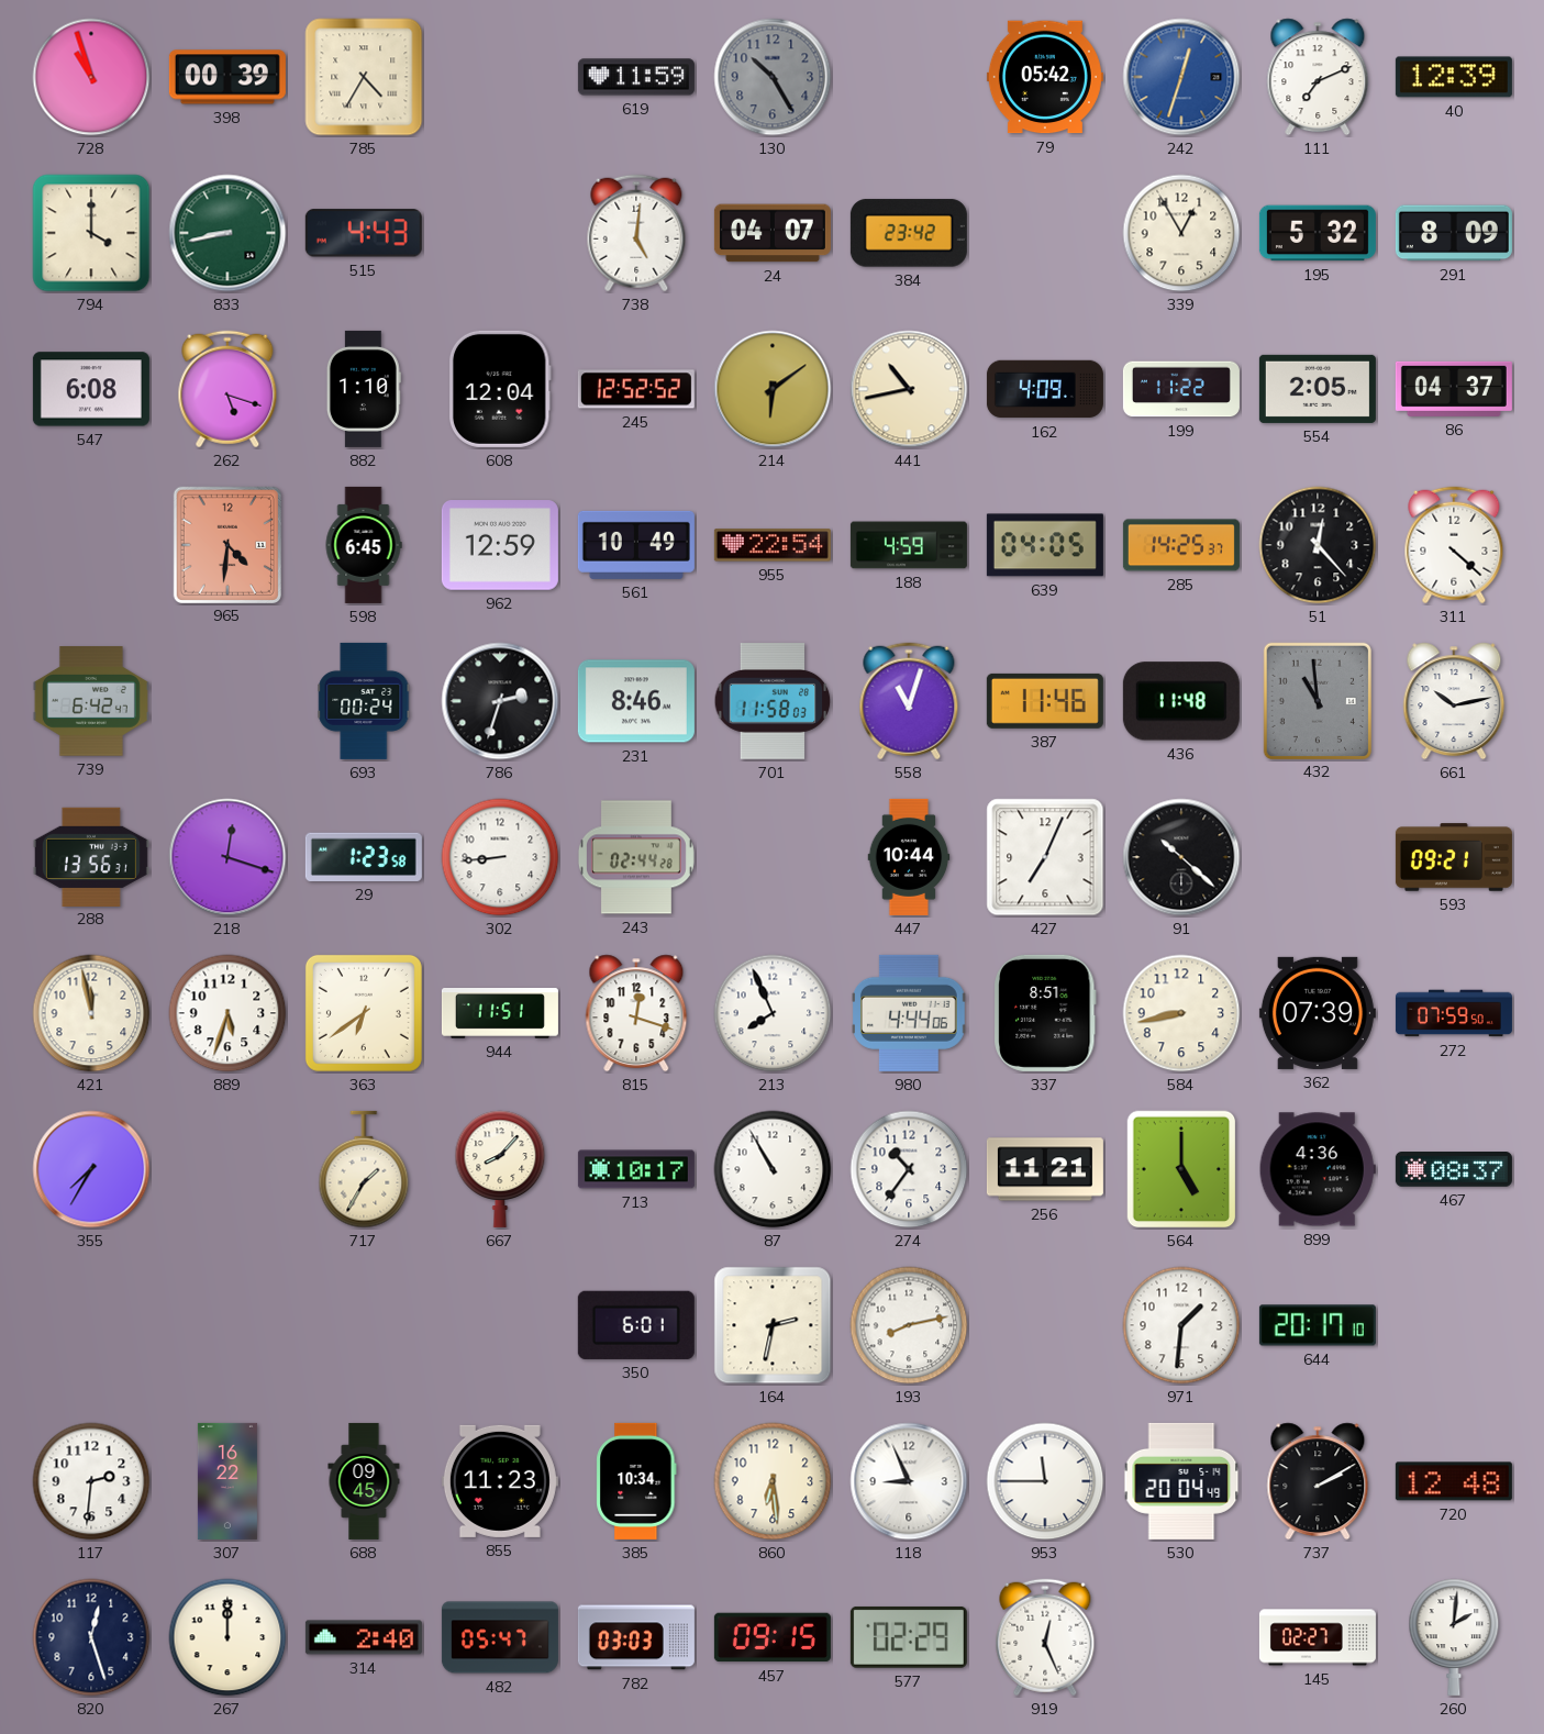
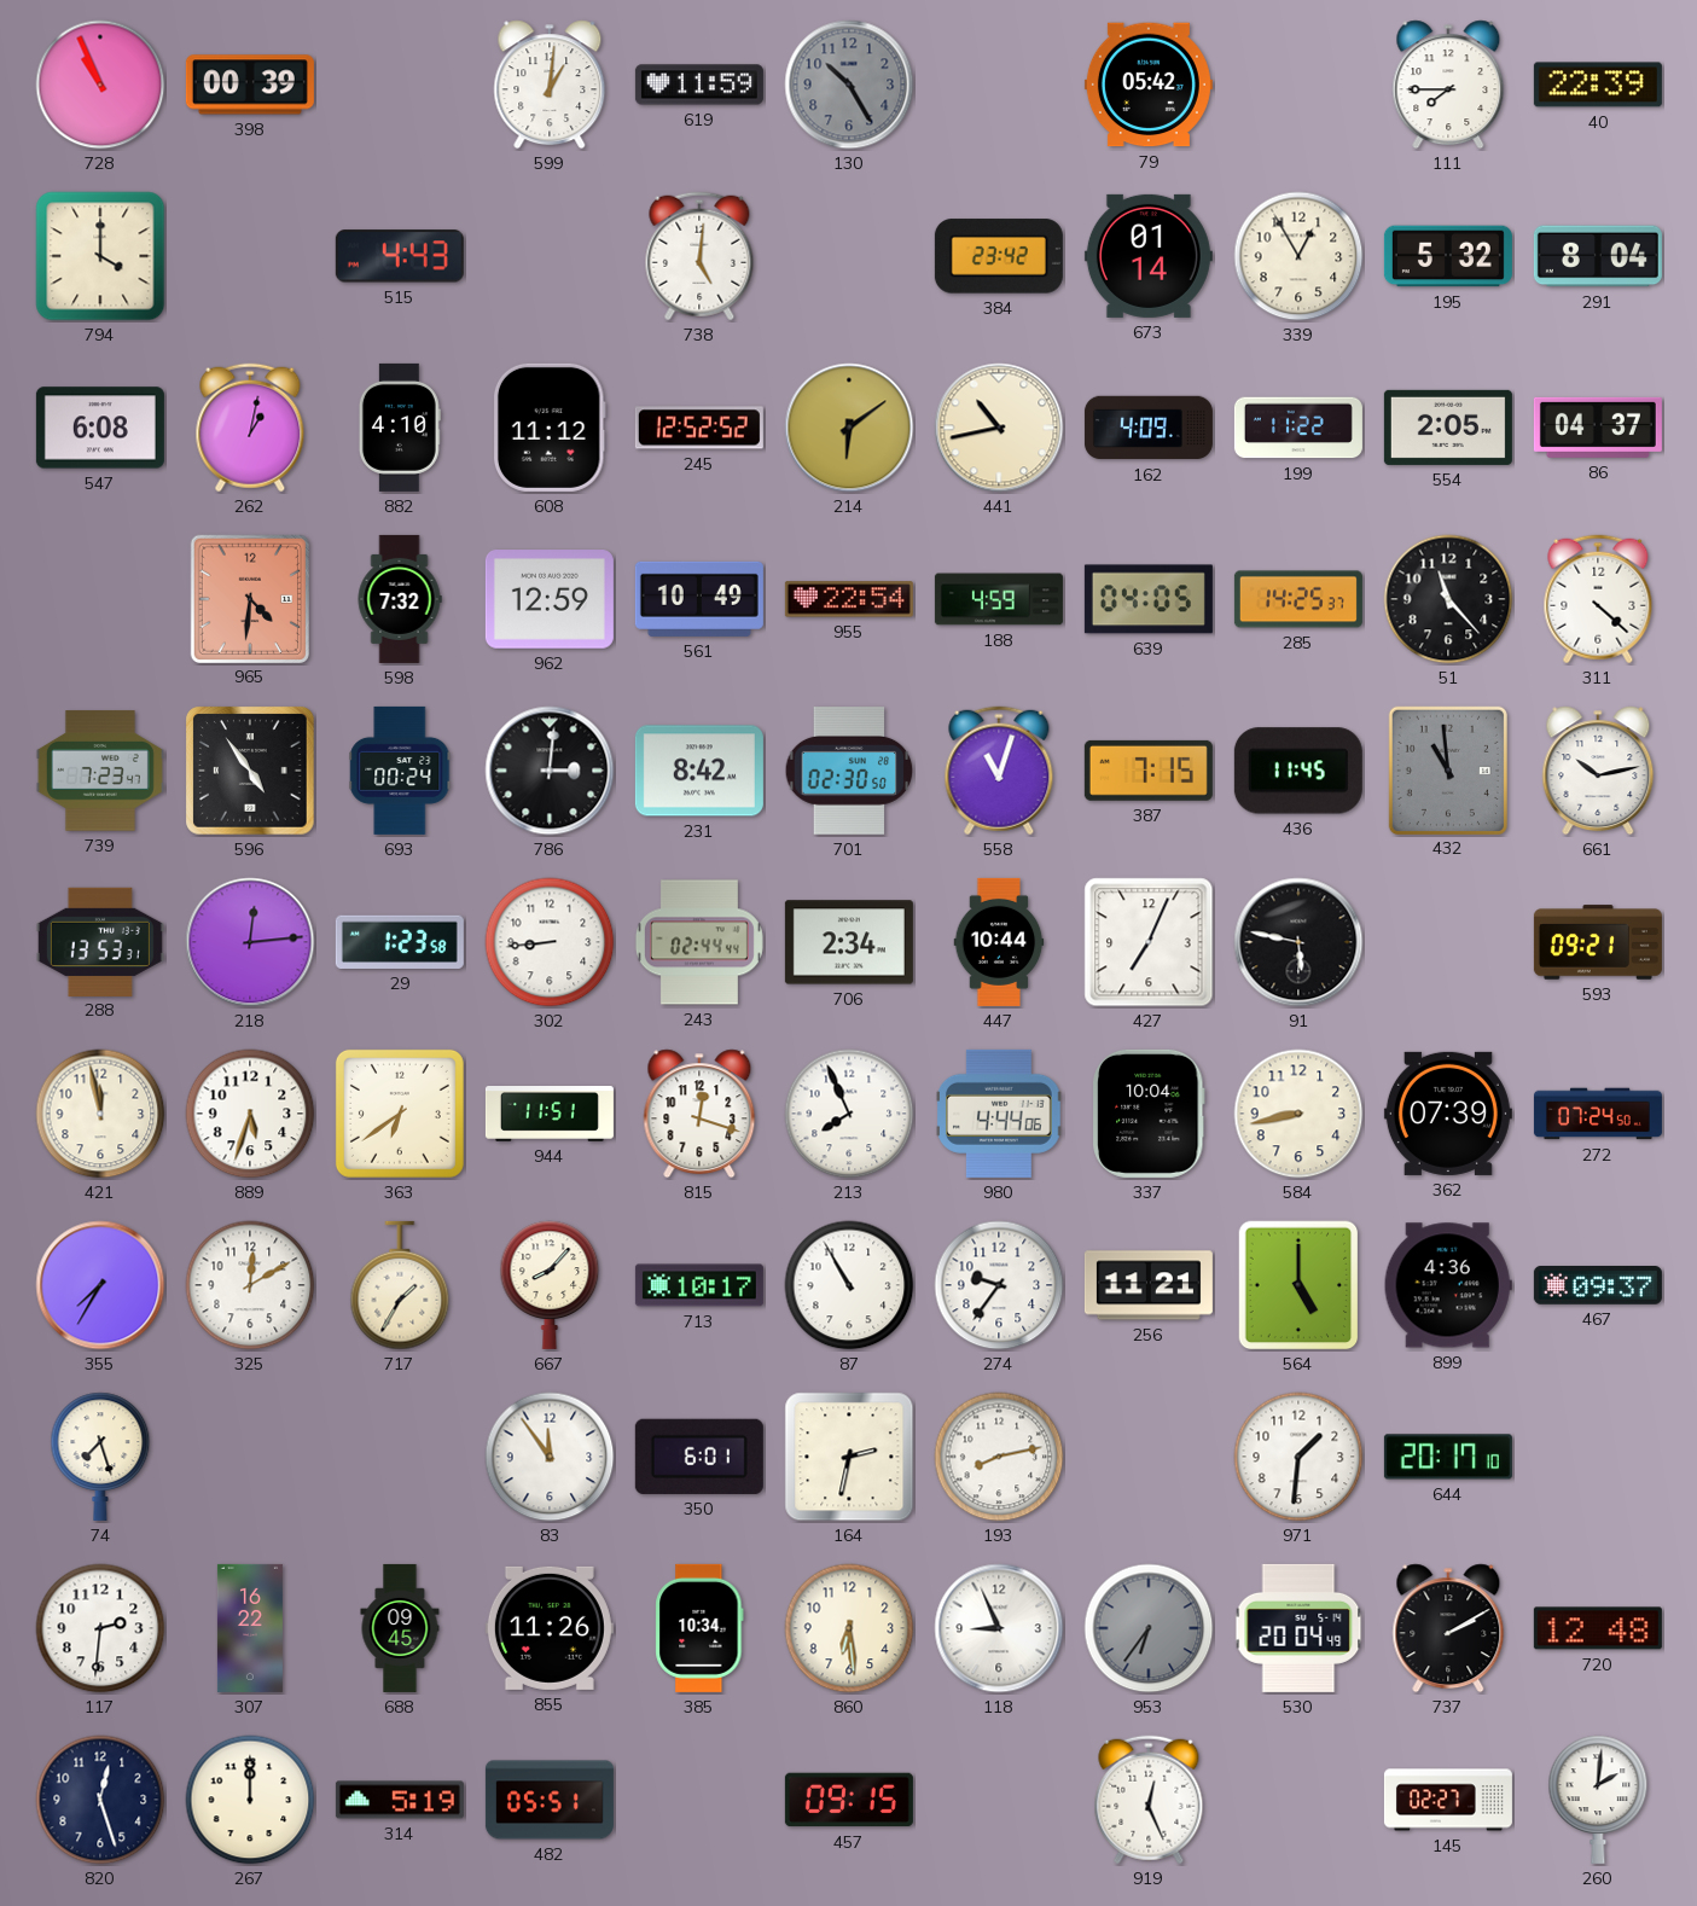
728: 10:57 -> 10:56 (100, 85)
785: 4:35 -> none (364, 77)
599: none -> 1:01 (550, 85)
242: 12:33 -> none (1181, 77)
111: 7:11 -> 7:45 (1448, 85)
40: 12:39 -> 22:39 (1598, 85)
833: 8:43 -> none (227, 233)
24: 04:07 -> none (773, 233)
673: none -> 01:14 (1149, 256)
291: 8:09 -> 8:04 (1598, 256)
262: 5:18 -> 1:02 (250, 428)
882: 1:10 -> 4:10 (400, 428)
608: 12:04 -> 11:12 (550, 428)
598: 6:45 -> 7:32 (400, 599)
51: 12:23 -> 11:23 (1448, 599)
739: 6:42 -> 7:23 (100, 771)
596: none -> 4:54 (250, 771)
786: 2:33 -> 3:01 (550, 771)
231: 8:46 -> 8:42 (699, 771)
701: 11:58 -> 02:30 (849, 772)
387: 11:46 -> 7:15 (1149, 771)
436: 11:48 -> 11:45 (1298, 771)
288: 13:56 -> 13:53 (100, 941)
218: 12:18 -> 12:14 (250, 942)
243: 02:44:28 -> 02:44:44 (699, 942)
706: none -> 2:34 (849, 942)
91: 10:22 -> 5:47 (1298, 942)
337: 8:51 -> 10:04 (1149, 1114)
272: 07:59 -> 07:24 (1598, 1114)
325: none -> 12:10 (250, 1285)
274: 10:36 -> 9:36 (999, 1285)
467: 08:37 -> 09:37 (1598, 1286)
74: none -> 7:27 (100, 1457)
83: none -> 11:54 (550, 1457)
855: 11:23 -> 11:26 (550, 1628)
953: 11:45 -> 6:36 (1149, 1628)
953 dial: white -> grey (1149, 1628)
314: 2:40 -> 5:19 (400, 1800)
482: 05:47 -> 05:51 (550, 1800)
782: 03:03 -> none (636, 1637)
577: 02:29 -> none (909, 1637)
